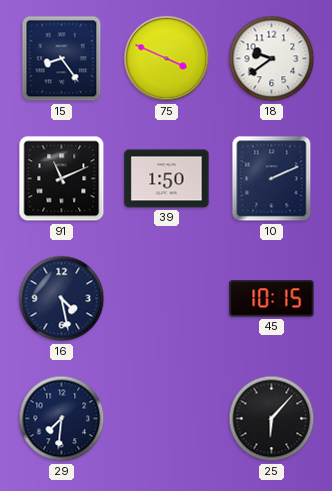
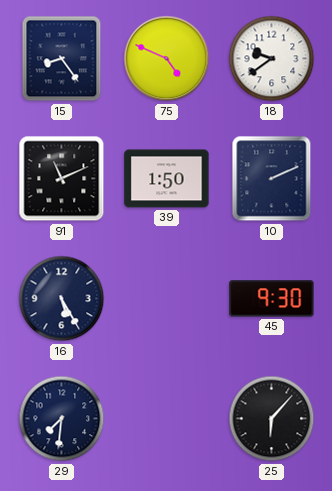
75: 3:49 -> 4:49 (167, 59)
16: 4:28 -> 5:25 (62, 299)
45: 10:15 -> 9:30 (272, 299)
